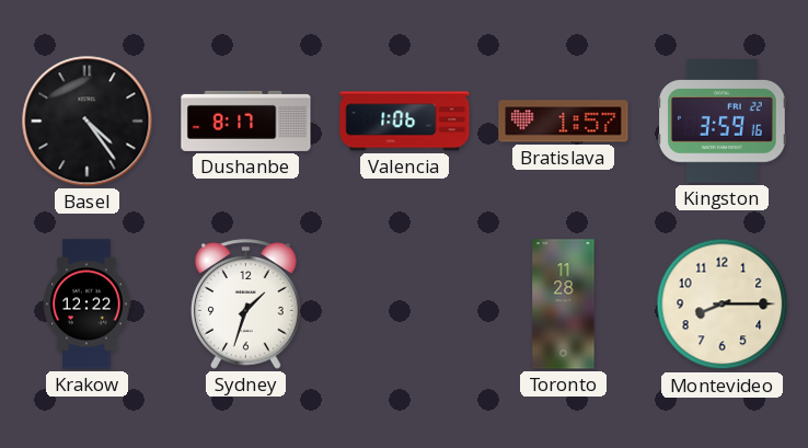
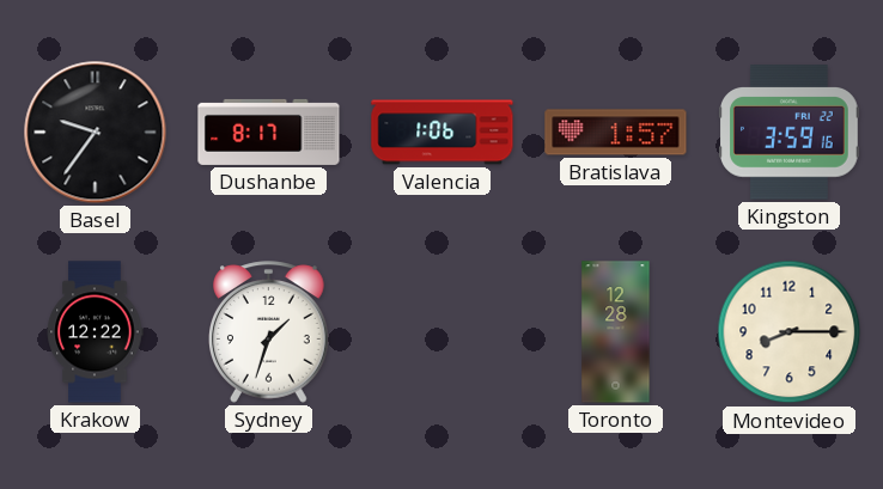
Basel: 4:24 -> 9:36 (96, 133)
Toronto: 11:28 -> 12:28 (616, 332)
